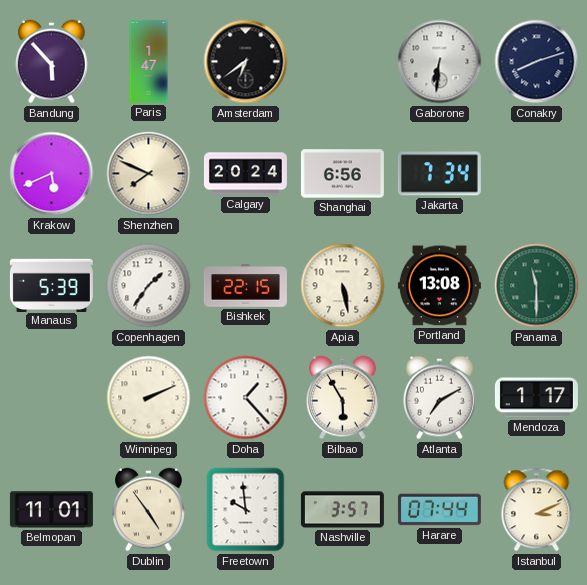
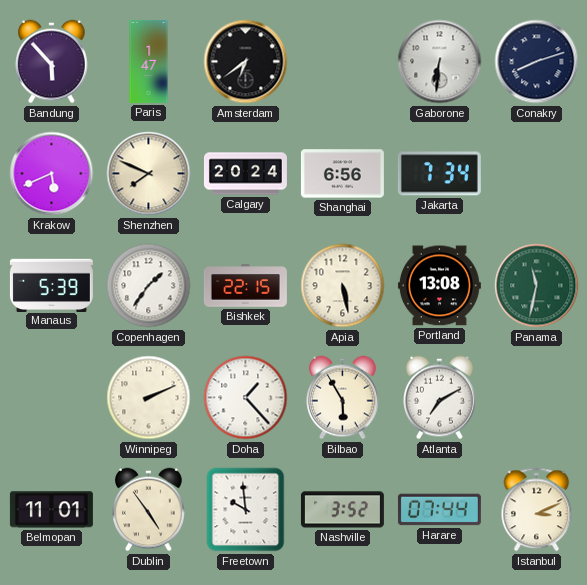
Panama: 11:30 -> 11:32 (537, 286)
Mendoza: 1:17 -> none (536, 398)
Nashville: 3:57 -> 3:52 (342, 510)
